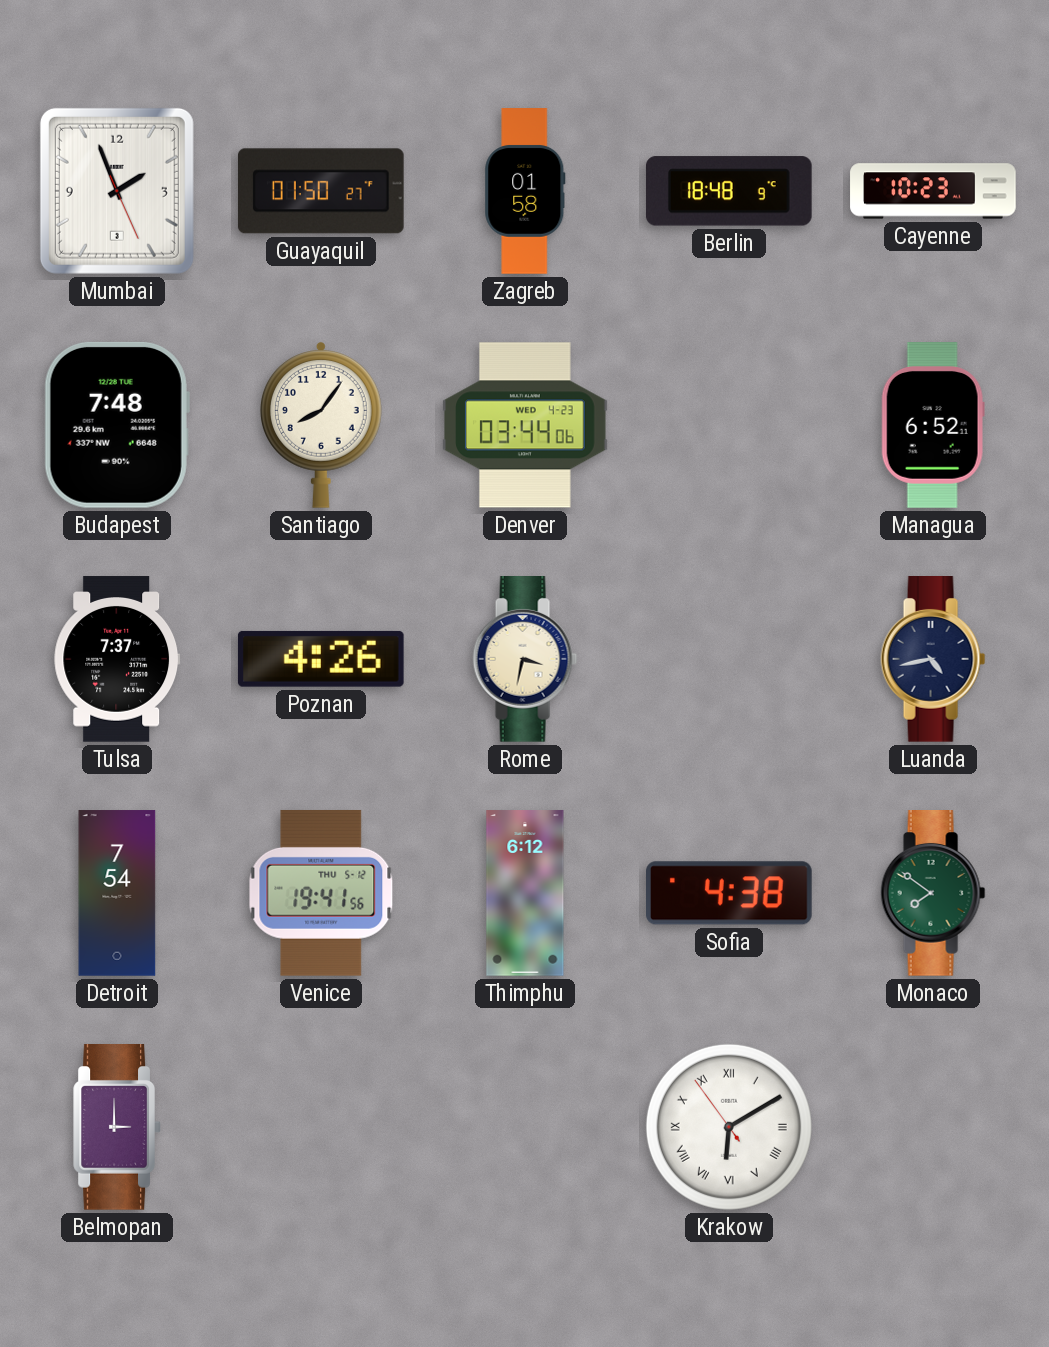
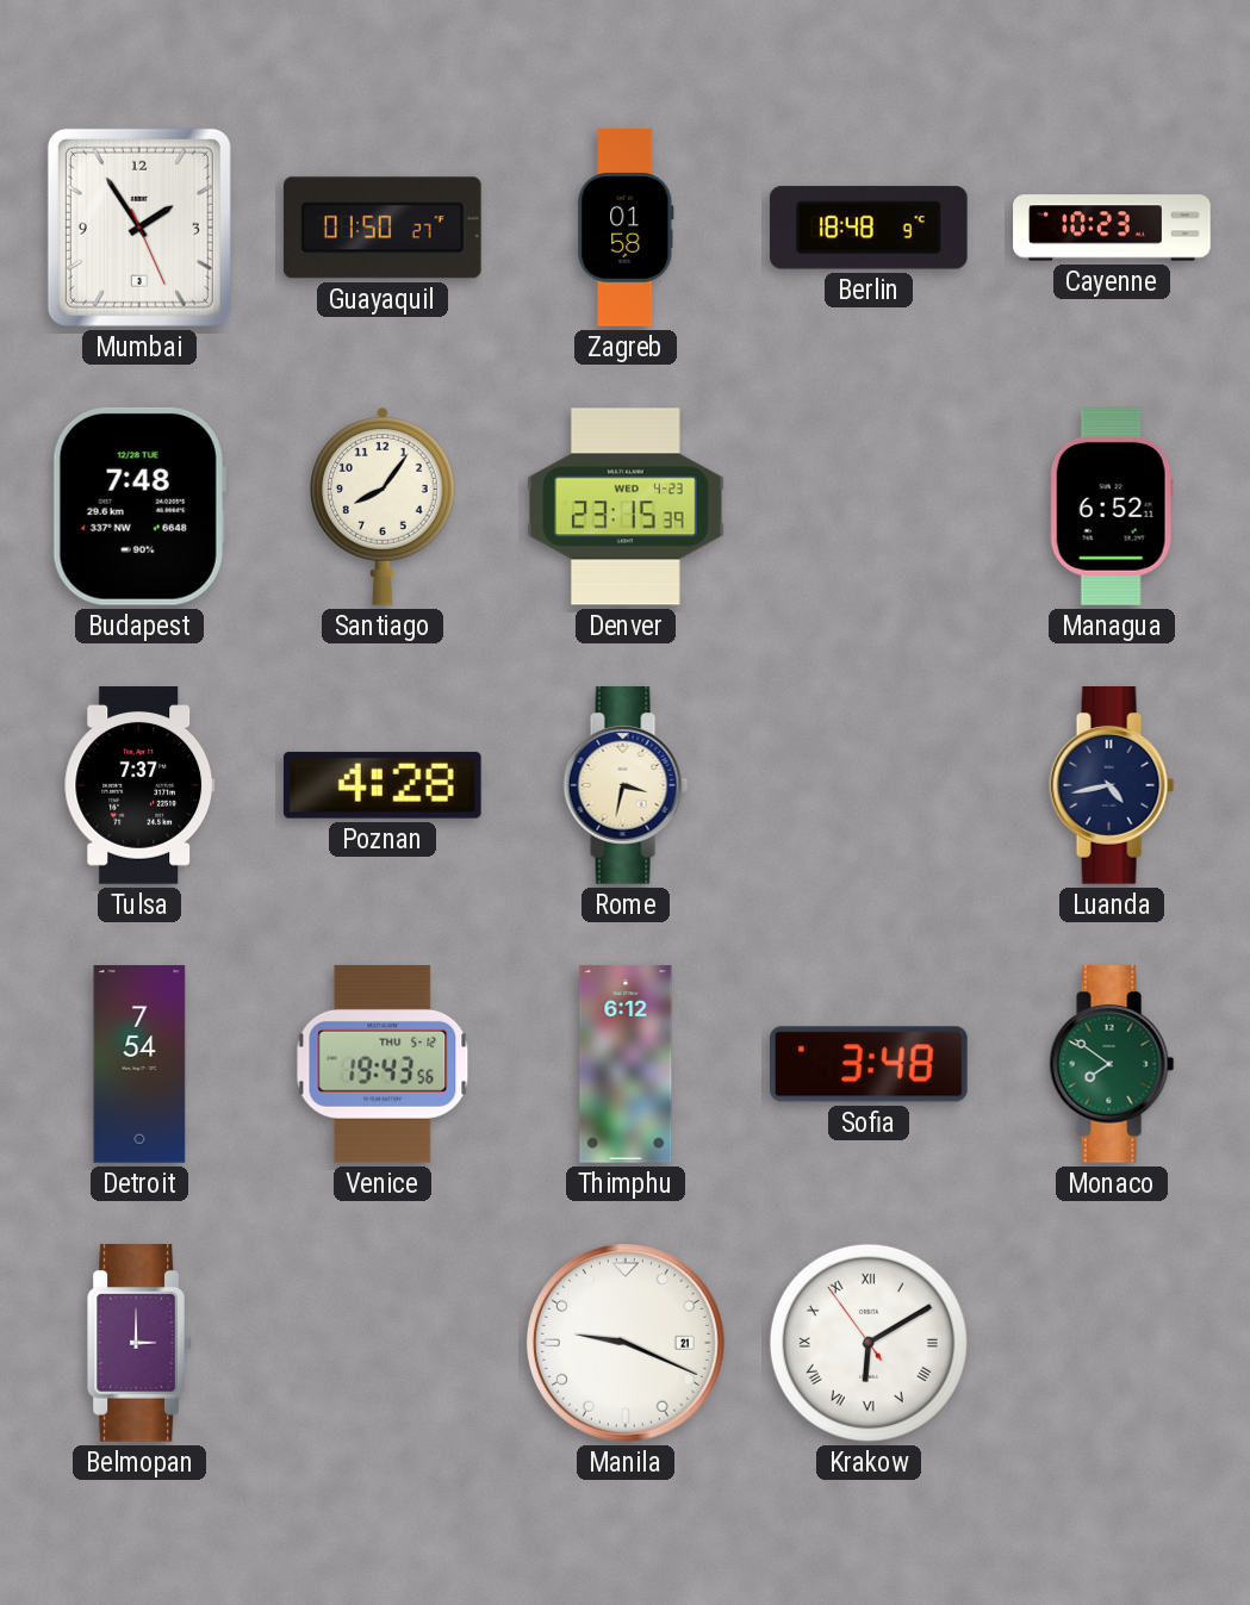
Mumbai: 1:56 -> 1:54 (139, 228)
Denver: 03:44 -> 23:15 (626, 506)
Poznan: 4:26 -> 4:28 (383, 785)
Venice: 19:41 -> 19:43 (383, 1064)
Sofia: 4:38 -> 3:48 (870, 1064)
Manila: none -> 9:19 (626, 1343)
